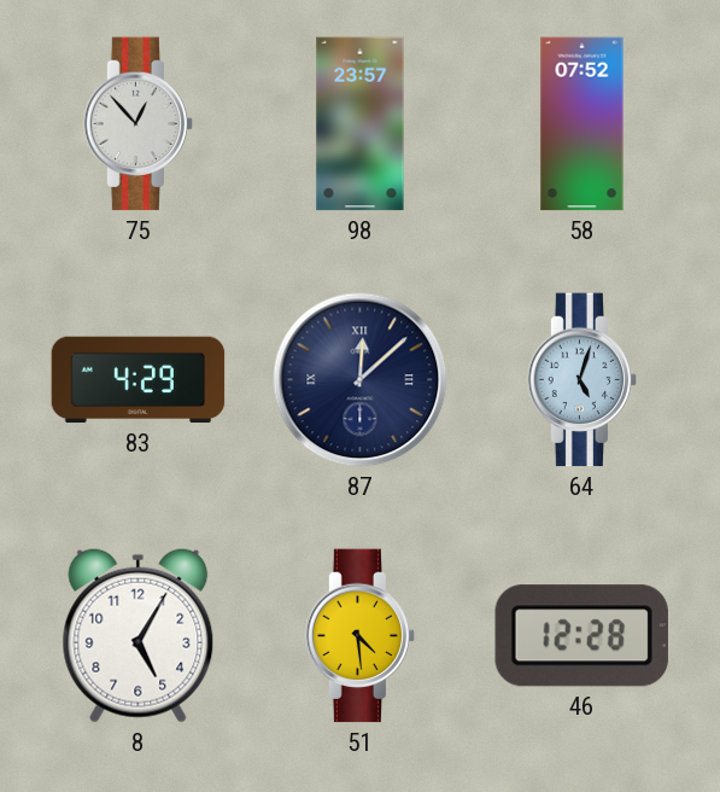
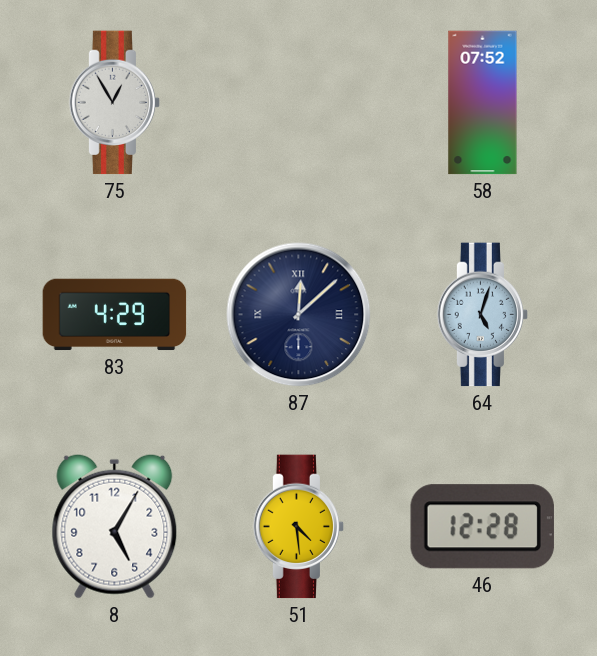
75: 12:53 -> 12:55 (115, 103)
98: 23:57 -> none (361, 124)
